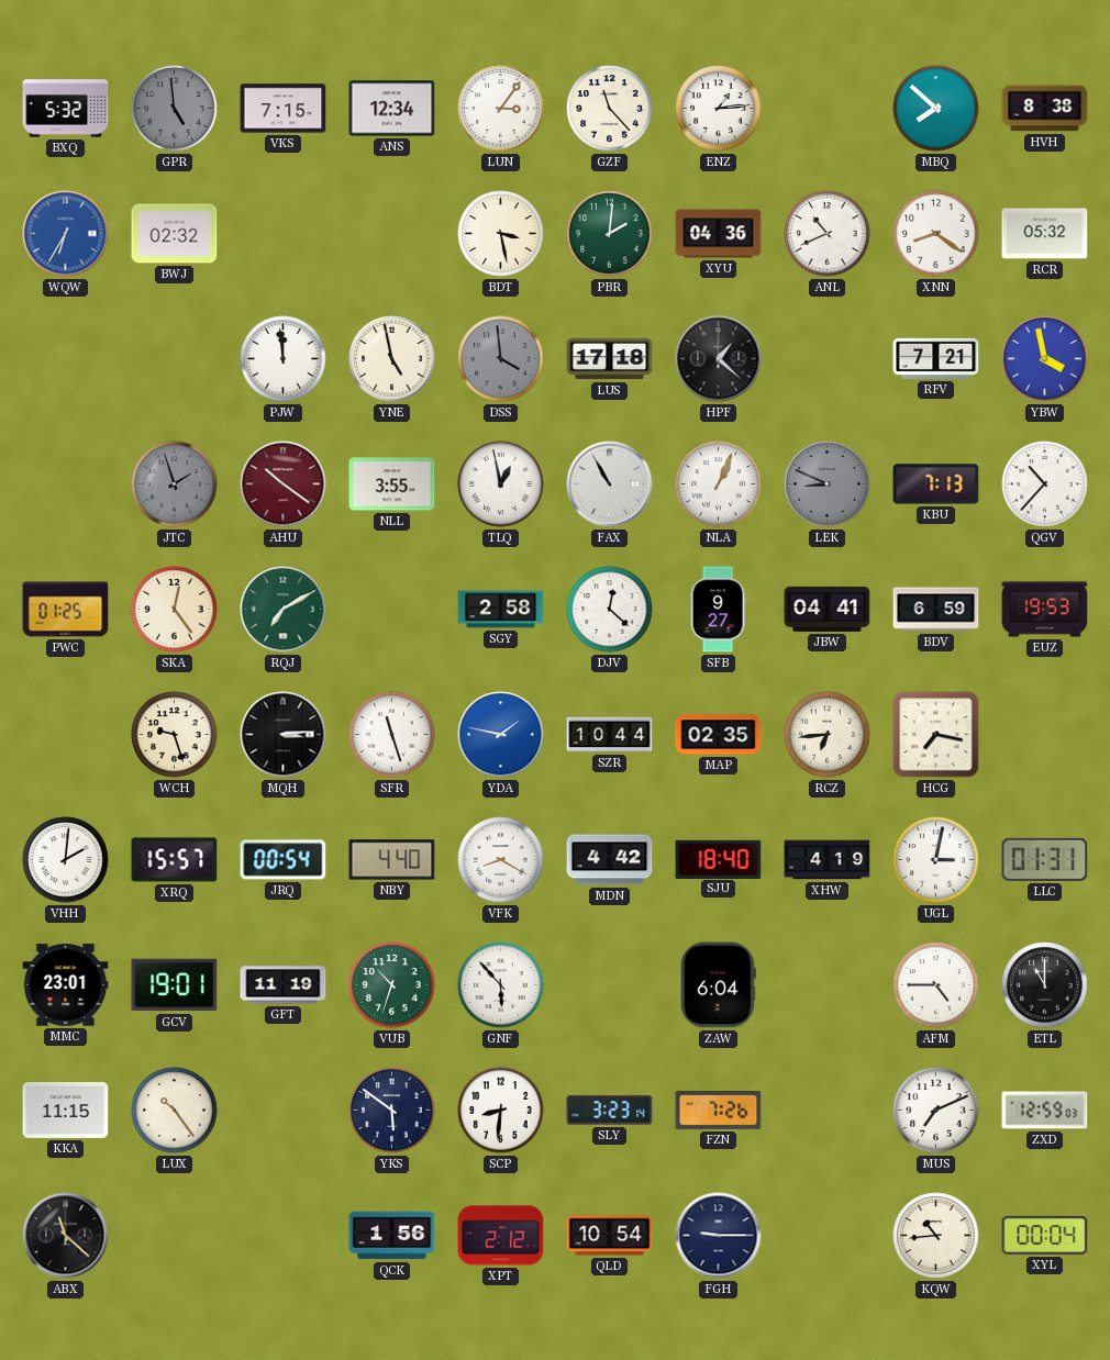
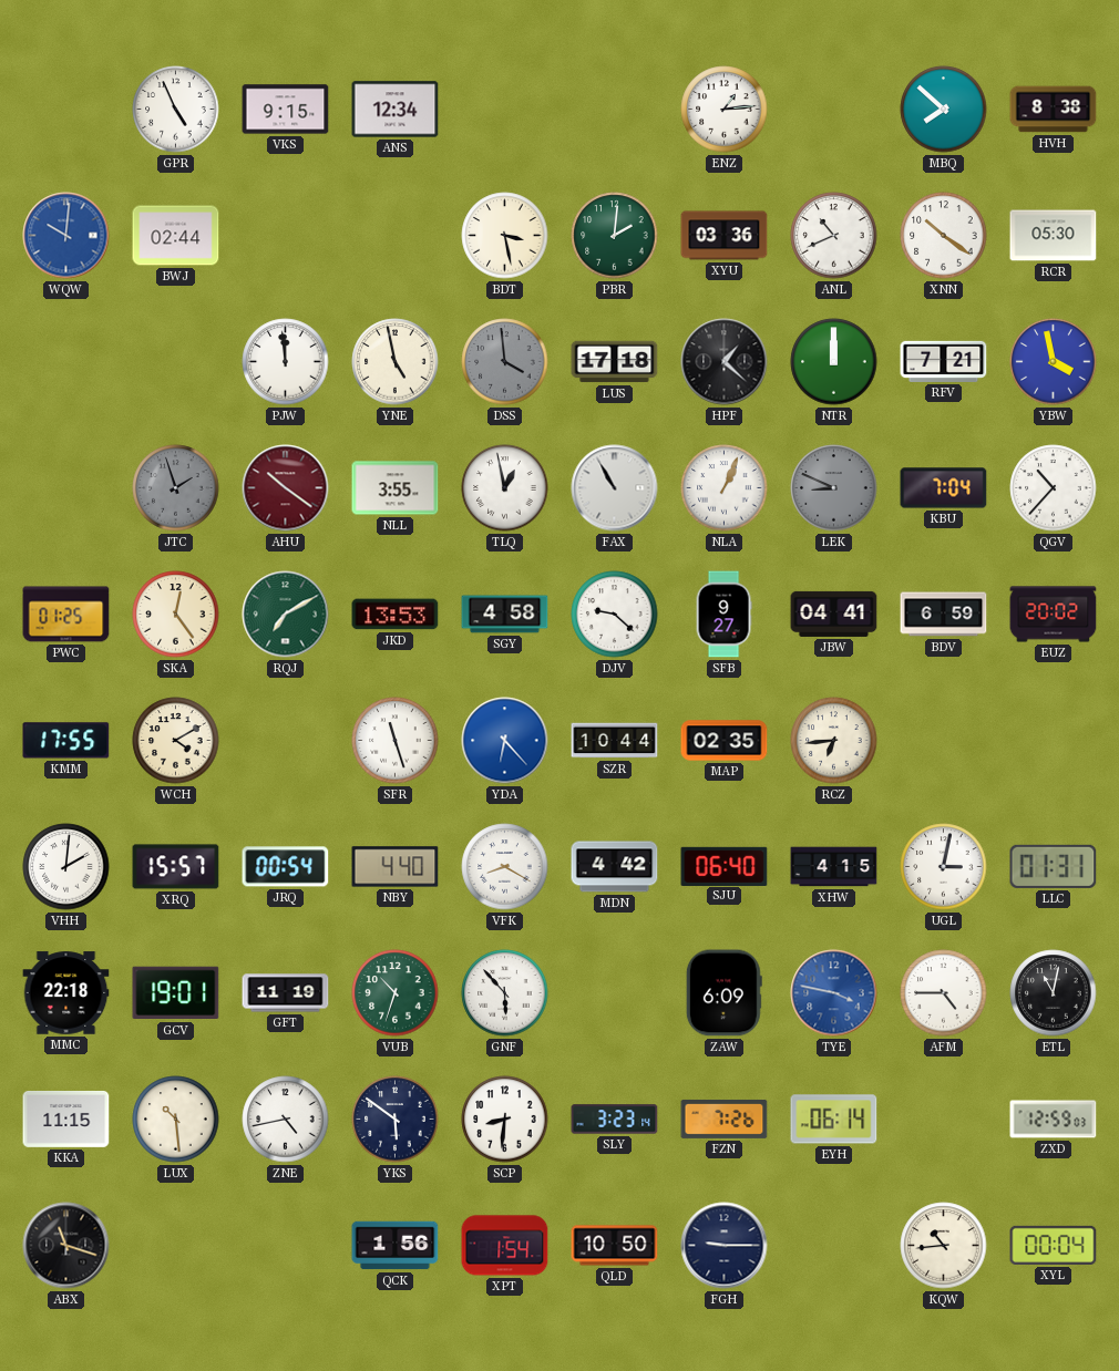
BXQ: 5:32 -> none (66, 109)
GPR: 4:59 -> 4:56 (176, 110)
GPR dial: grey -> white (176, 110)
VKS: 7:15 -> 9:15 (286, 110)
LUN: 3:06 -> none (501, 109)
GZF: 11:23 -> none (610, 109)
WQW: 6:35 -> 10:01 (66, 236)
BWJ: 02:32 -> 02:44 (176, 236)
XYU: 04:36 -> 03:36 (725, 236)
XNN: 8:21 -> 10:21 (944, 236)
RCR: 05:32 -> 05:30 (1054, 236)
NTR: none -> 12:00 (834, 362)
KBU: 7:13 -> 7:04 (944, 488)
JKD: none -> 13:53 (396, 615)
SGY: 2:58 -> 4:58 (505, 615)
DJV: 12:22 -> 9:22 (615, 615)
EUZ: 19:53 -> 20:02 (1054, 615)
KMM: none -> 17:55 (66, 741)
WCH: 9:27 -> 4:10 (176, 741)
MQH: 3:14 -> none (284, 735)
YDA: 1:47 -> 6:23 (505, 741)
HCG: 7:17 -> none (936, 735)
SJU: 18:40 -> 06:40 (725, 866)
XHW: 4:19 -> 4:15 (834, 867)
MMC: 23:01 -> 22:18 (66, 993)
ZAW: 6:04 -> 6:09 (723, 993)
TYE: none -> 3:47 (834, 993)
ETL: 11:00 -> 11:02 (1054, 993)
LUX: 10:24 -> 10:29 (176, 1120)
ZNE: none -> 4:43 (286, 1120)
EYH: none -> 06:14 (834, 1120)
MUS: 7:11 -> none (936, 1111)
ABX: 11:22 -> 11:18 (66, 1246)
XPT: 2:12 -> 1:54 (505, 1246)
QLD: 10:54 -> 10:50 (615, 1246)
